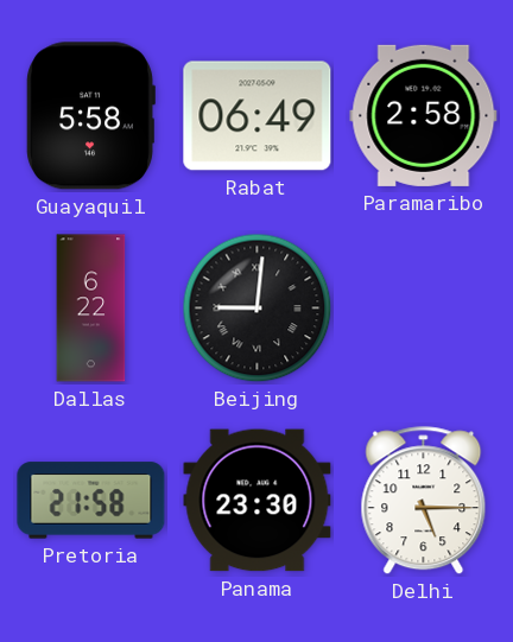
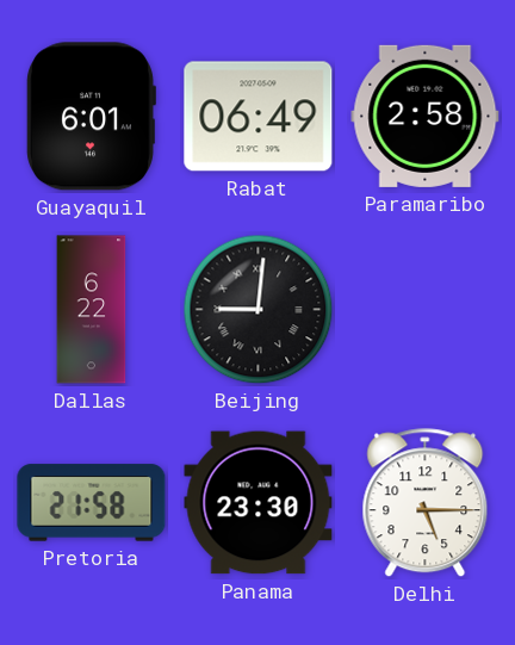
Guayaquil: 5:58 -> 6:01 (91, 117)
